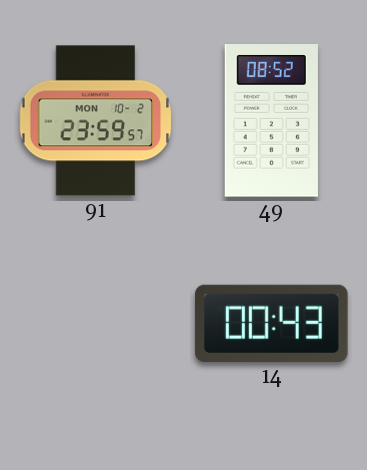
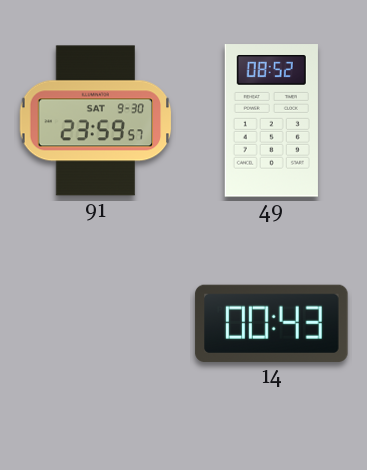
91 date: MON 10-2 -> SAT 9-30 (96, 121)
